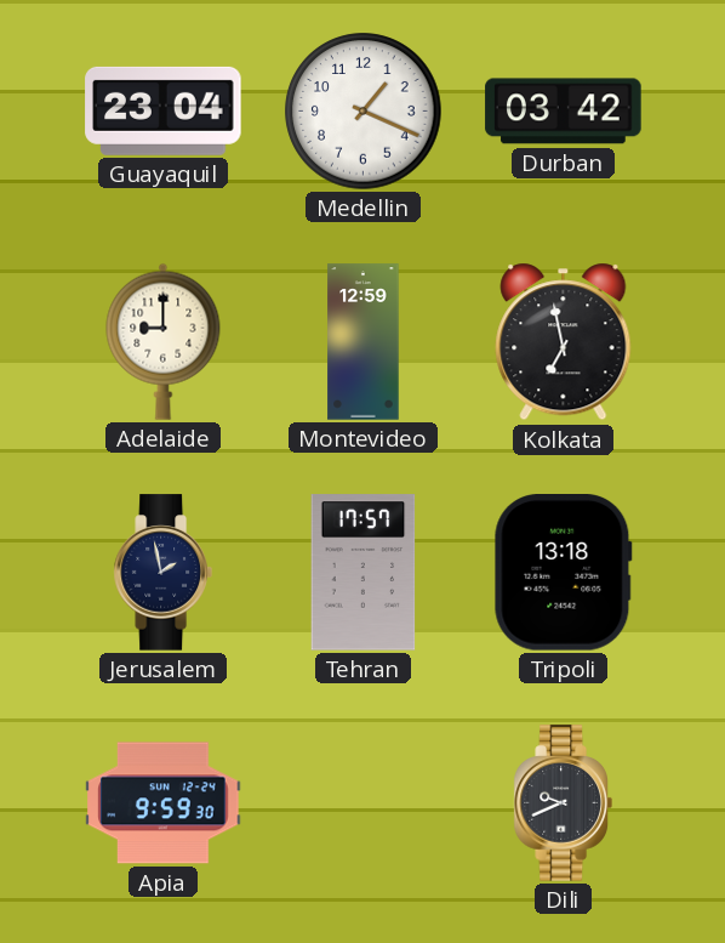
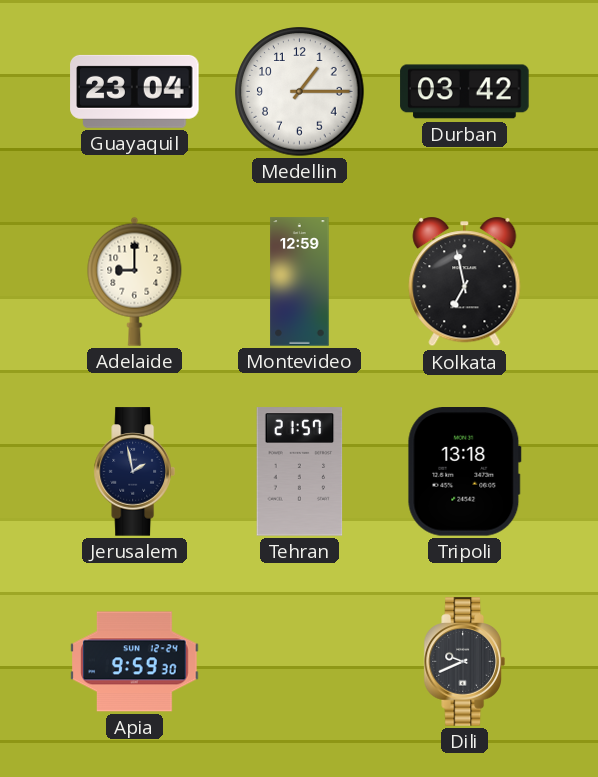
Medellin: 1:19 -> 1:15 (300, 92)
Tehran: 17:57 -> 21:57 (300, 472)
